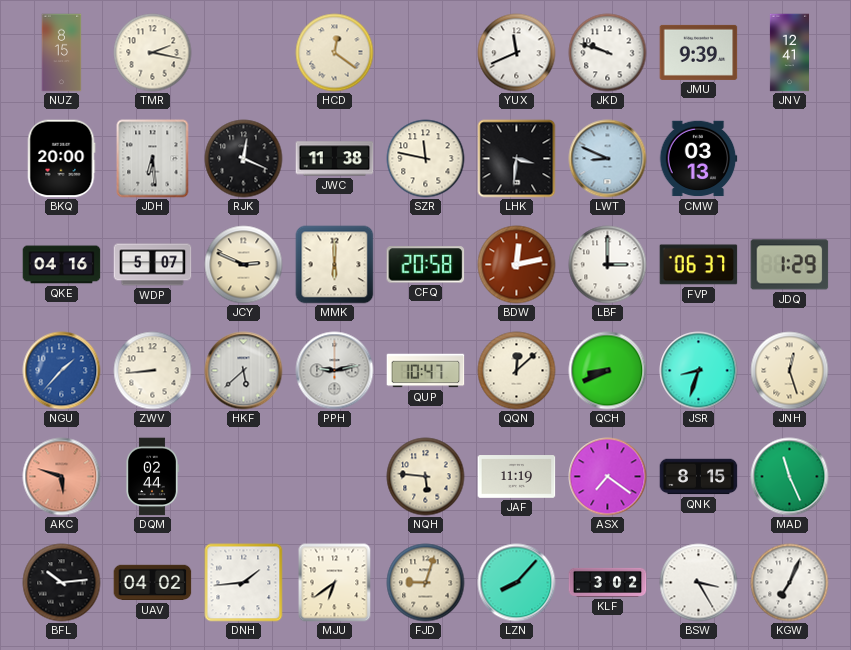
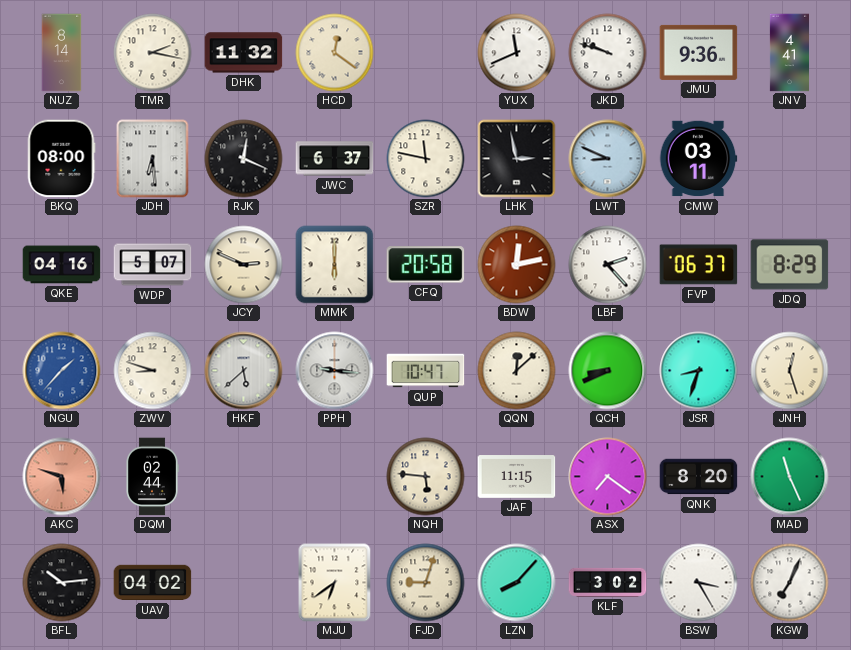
NUZ: 8:15 -> 8:14 (62, 53)
DHK: none -> 11:32 (244, 53)
JMU: 9:39 -> 9:36 (699, 52)
JNV: 12:41 -> 4:41 (789, 53)
BKQ: 20:00 -> 08:00 (61, 159)
JWC: 11:38 -> 6:37 (335, 159)
LHK: 3:31 -> 2:58 (517, 159)
CMW: 03:13 -> 03:11 (698, 159)
LBF: 3:00 -> 2:23 (608, 265)
JDQ: 1:29 -> 8:29 (790, 265)
ZWV: 8:44 -> 8:48 (153, 371)
PPH: 9:13 -> 9:16 (335, 371)
JAF: 11:19 -> 11:15 (517, 477)
QNK: 8:15 -> 8:20 (699, 477)
DNH: 1:44 -> none (244, 583)
